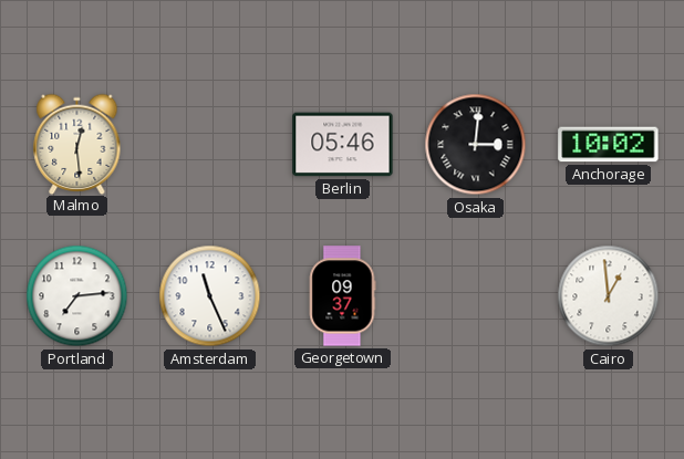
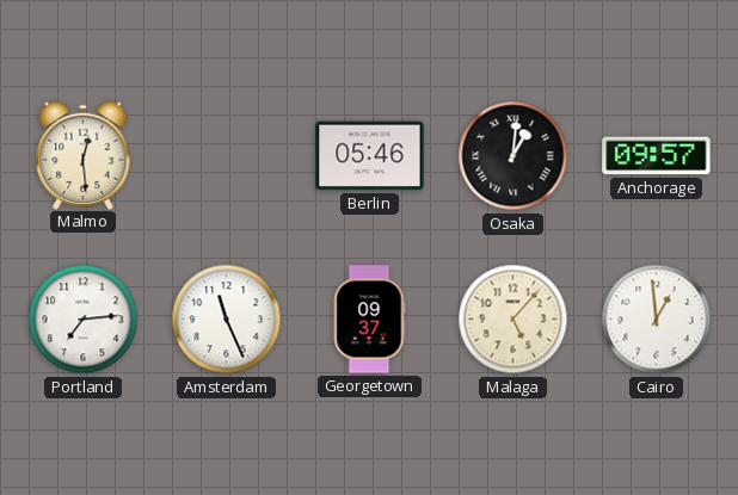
Osaka: 3:01 -> 1:01 (513, 156)
Anchorage: 10:02 -> 09:57 (657, 156)
Malaga: none -> 5:07 (513, 320)
